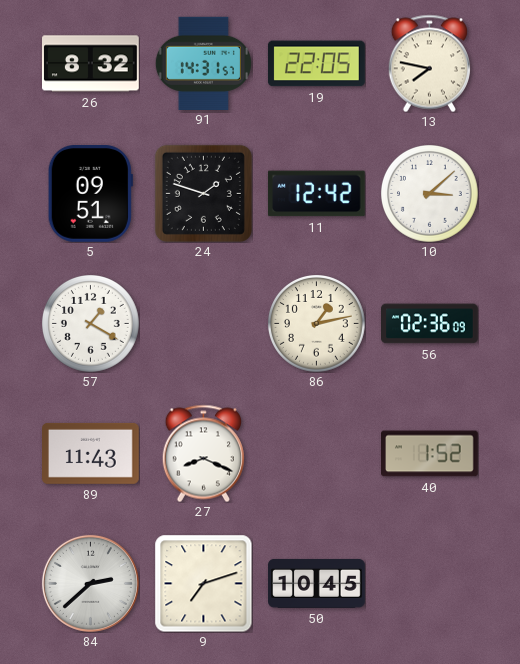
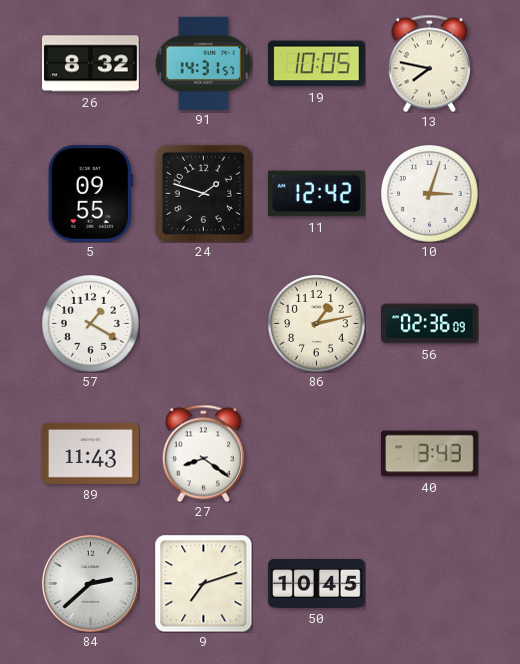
19: 22:05 -> 10:05 (316, 64)
5: 09:51 -> 09:55 (90, 194)
10: 3:08 -> 3:03 (430, 194)
27: 8:19 -> 8:21 (203, 453)
40: 1:52 -> 3:43 (430, 454)
